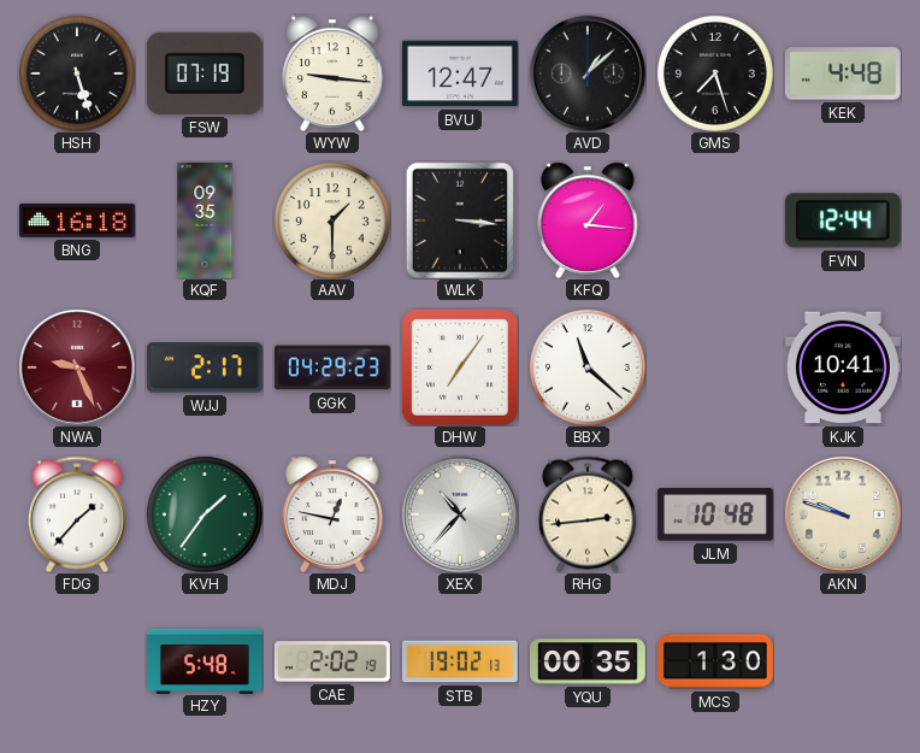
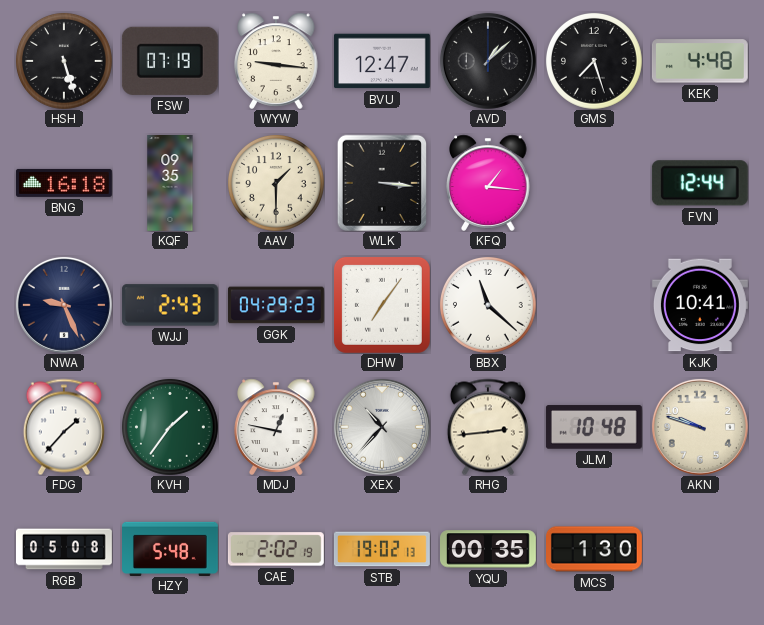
NWA dial: burgundy -> navy (64, 305)
WJJ: 2:17 -> 2:43 (170, 305)
RGB: none -> 05:08 (65, 549)
